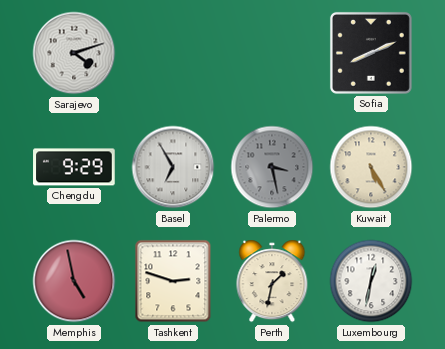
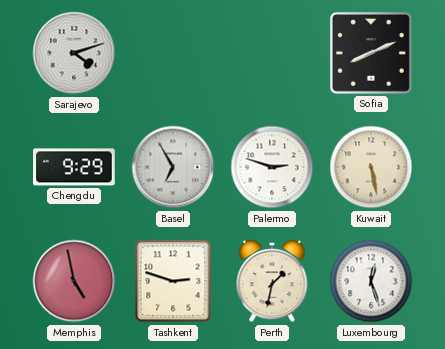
Palermo: 3:28 -> 2:48 (272, 167)
Palermo dial: grey -> white (272, 167)
Kuwait: 5:25 -> 5:28 (371, 167)
Luxembourg: 12:32 -> 12:27 (371, 281)
